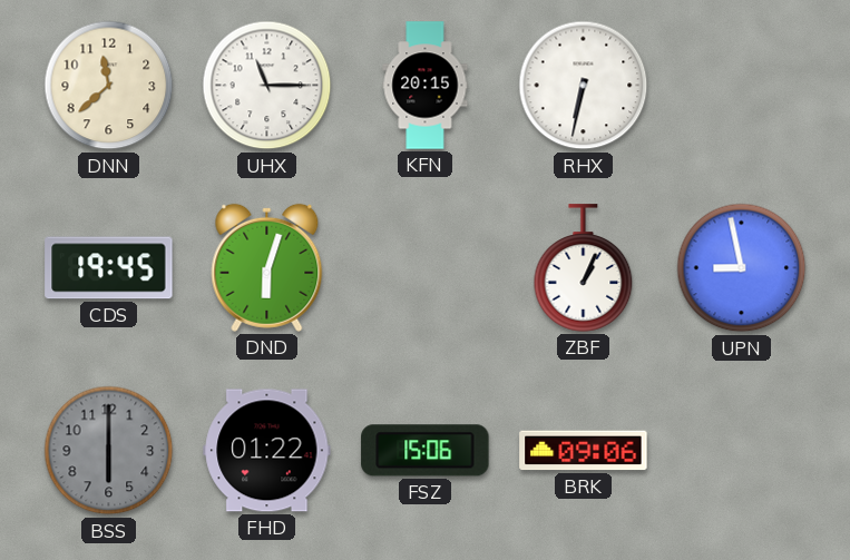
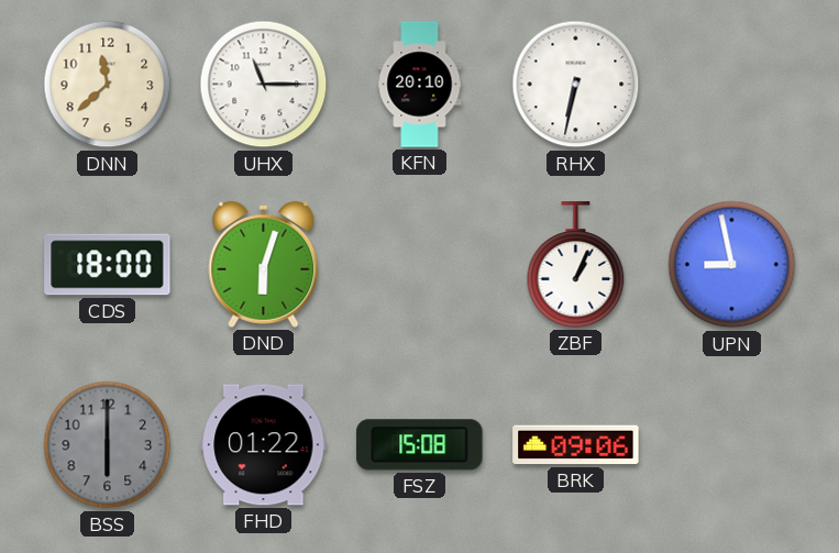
KFN: 20:15 -> 20:10 (420, 85)
CDS: 19:45 -> 18:00 (108, 265)
FSZ: 15:06 -> 15:08 (420, 445)
